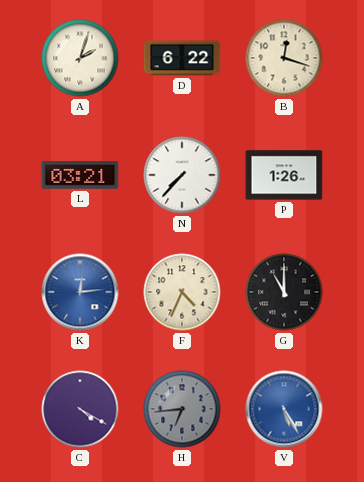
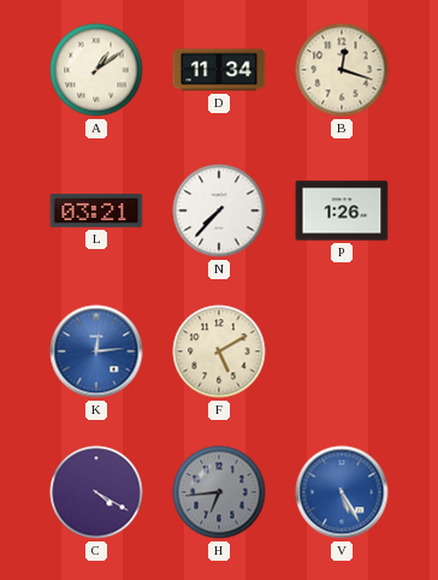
A: 2:03 -> 1:09 (96, 70)
D: 6:22 -> 11:34 (219, 70)
F: 4:34 -> 5:10 (219, 351)
G: 11:00 -> none (284, 292)
